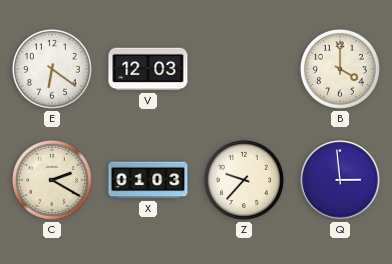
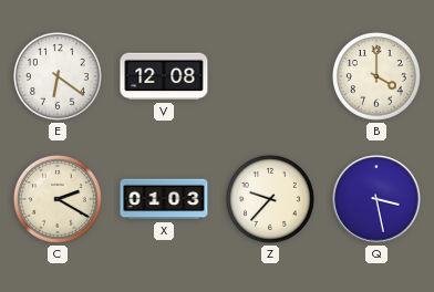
V: 12:03 -> 12:08 (164, 76)
Q: 2:59 -> 3:28 (376, 199)
